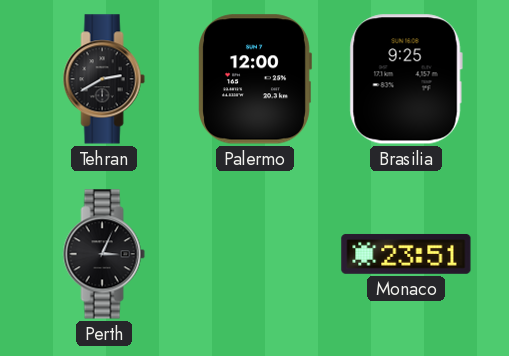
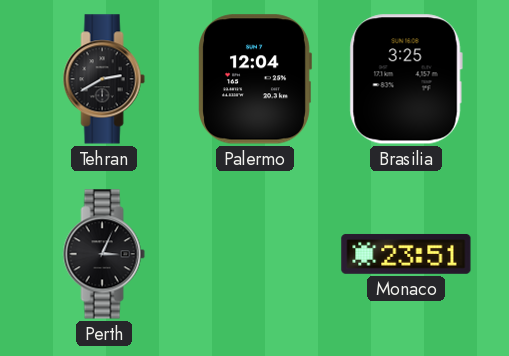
Palermo: 12:00 -> 12:04 (255, 79)
Brasilia: 9:25 -> 3:25 (406, 79)
